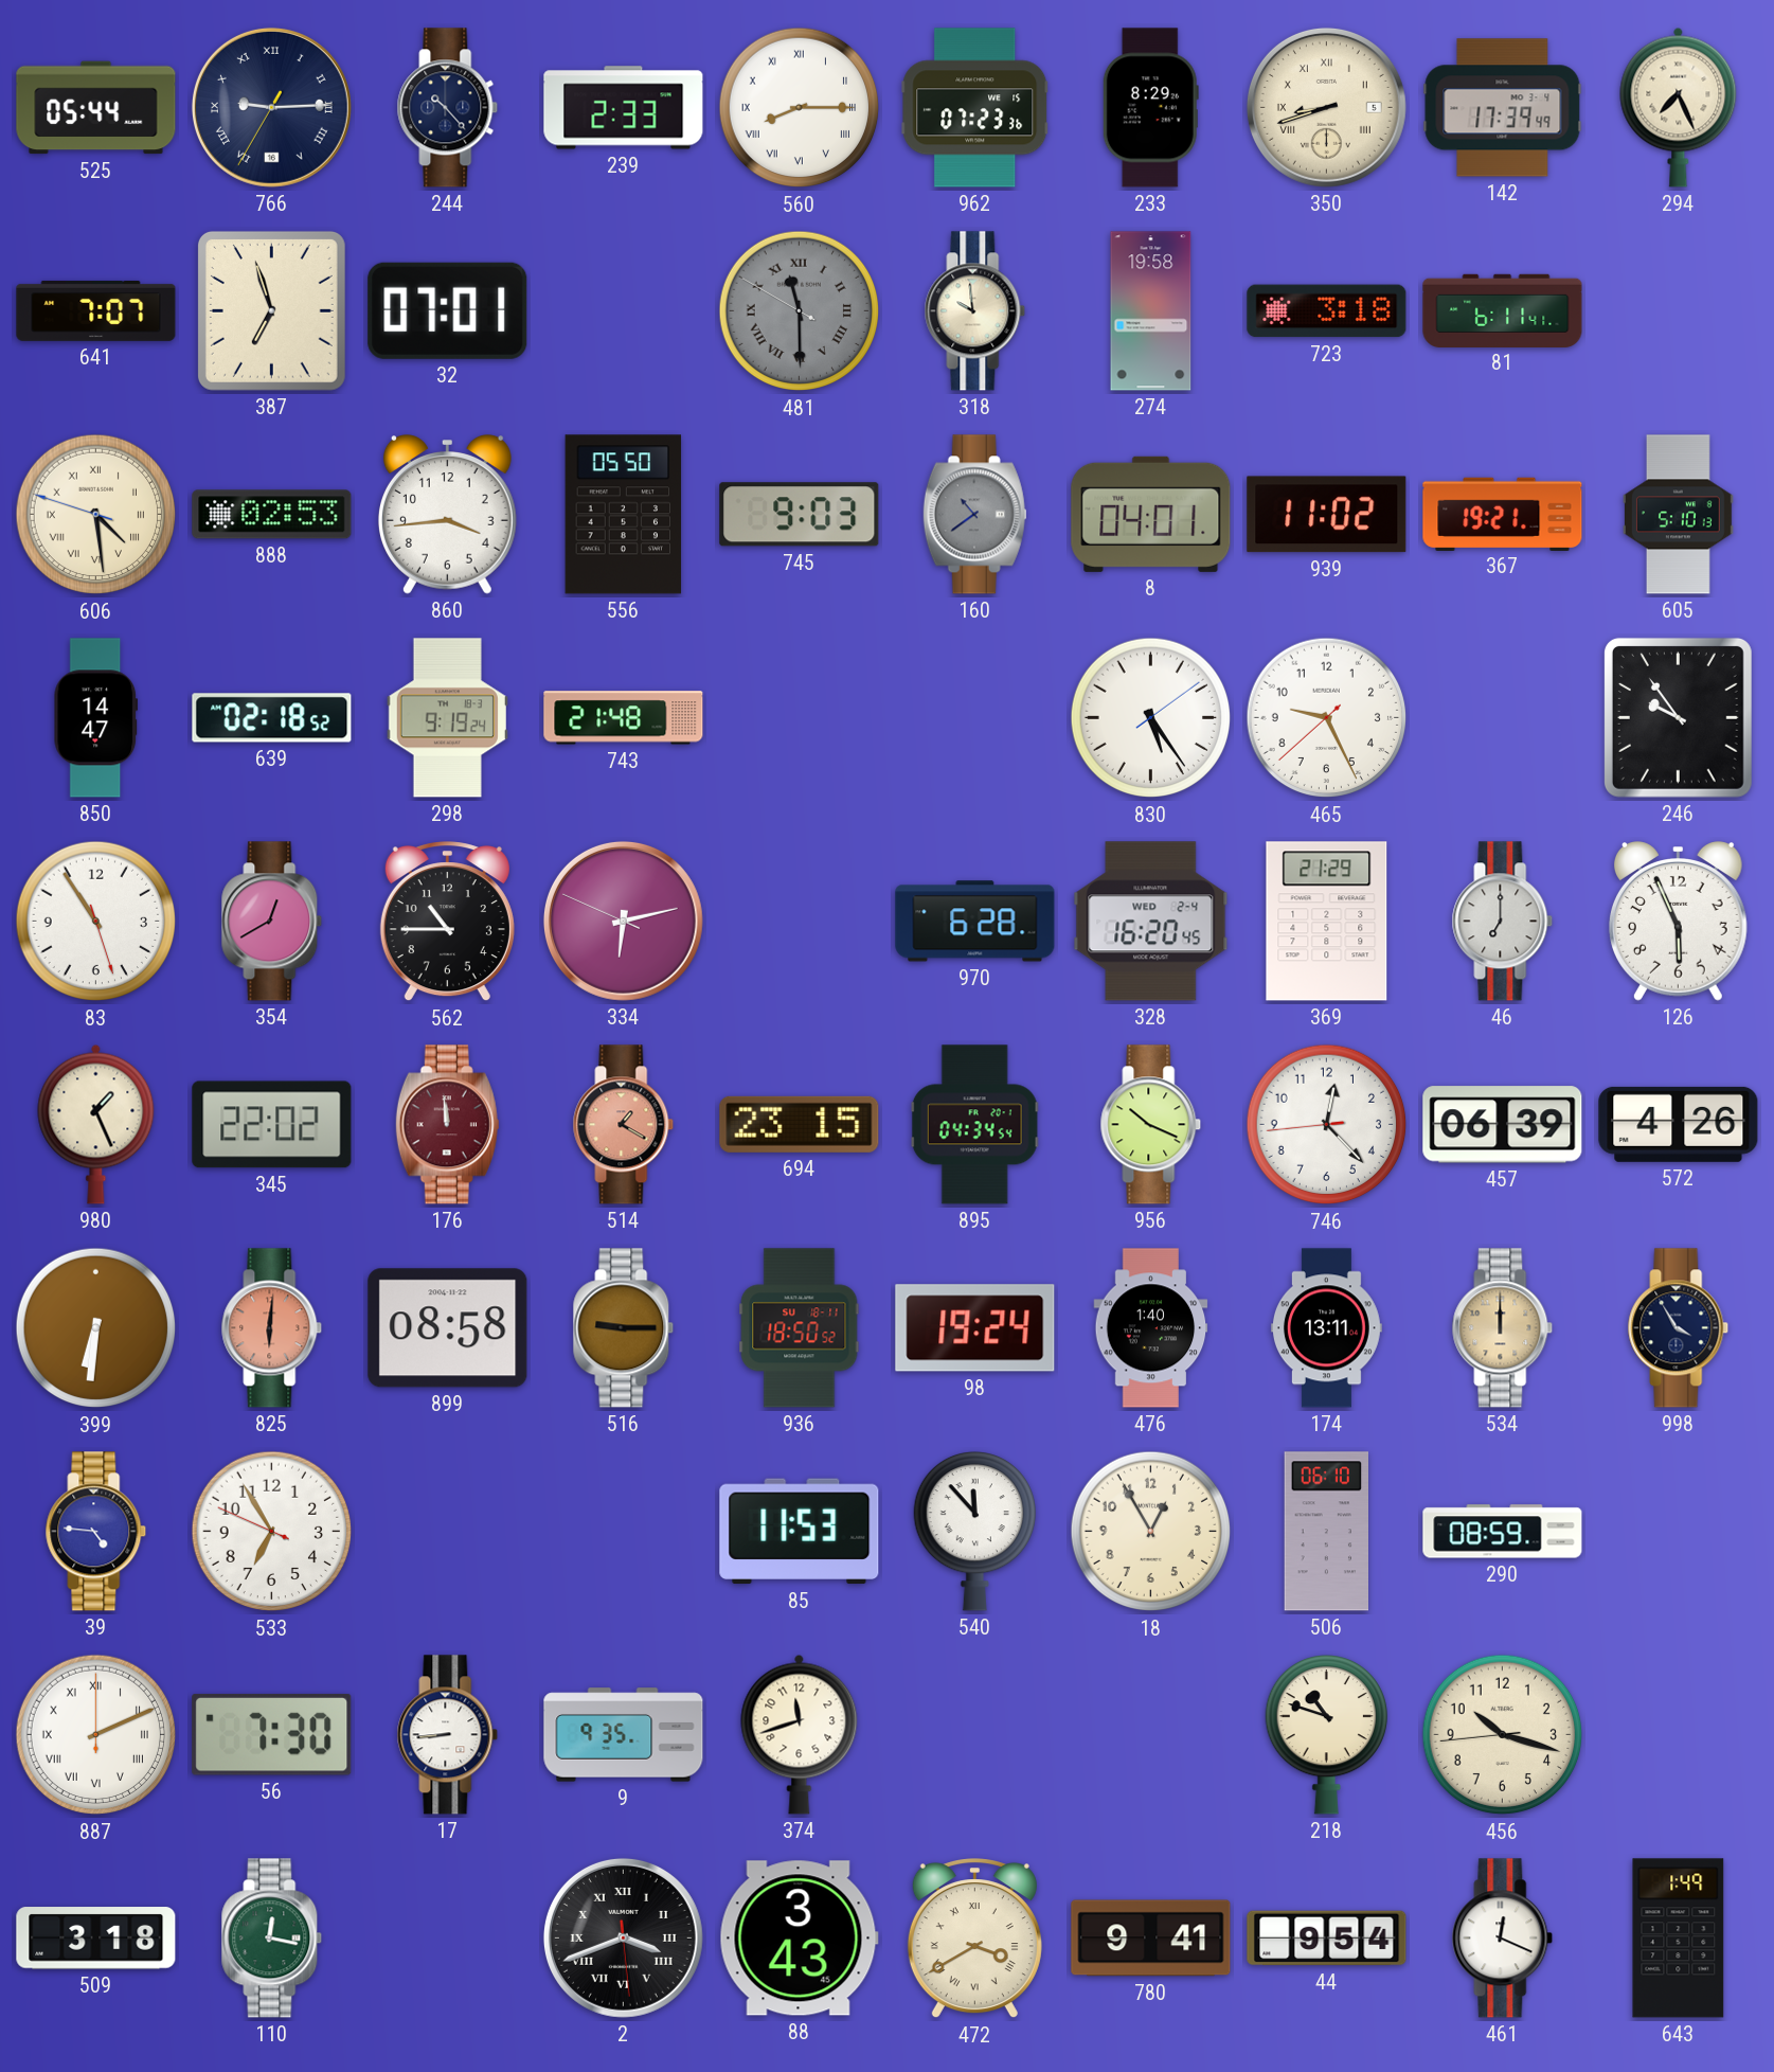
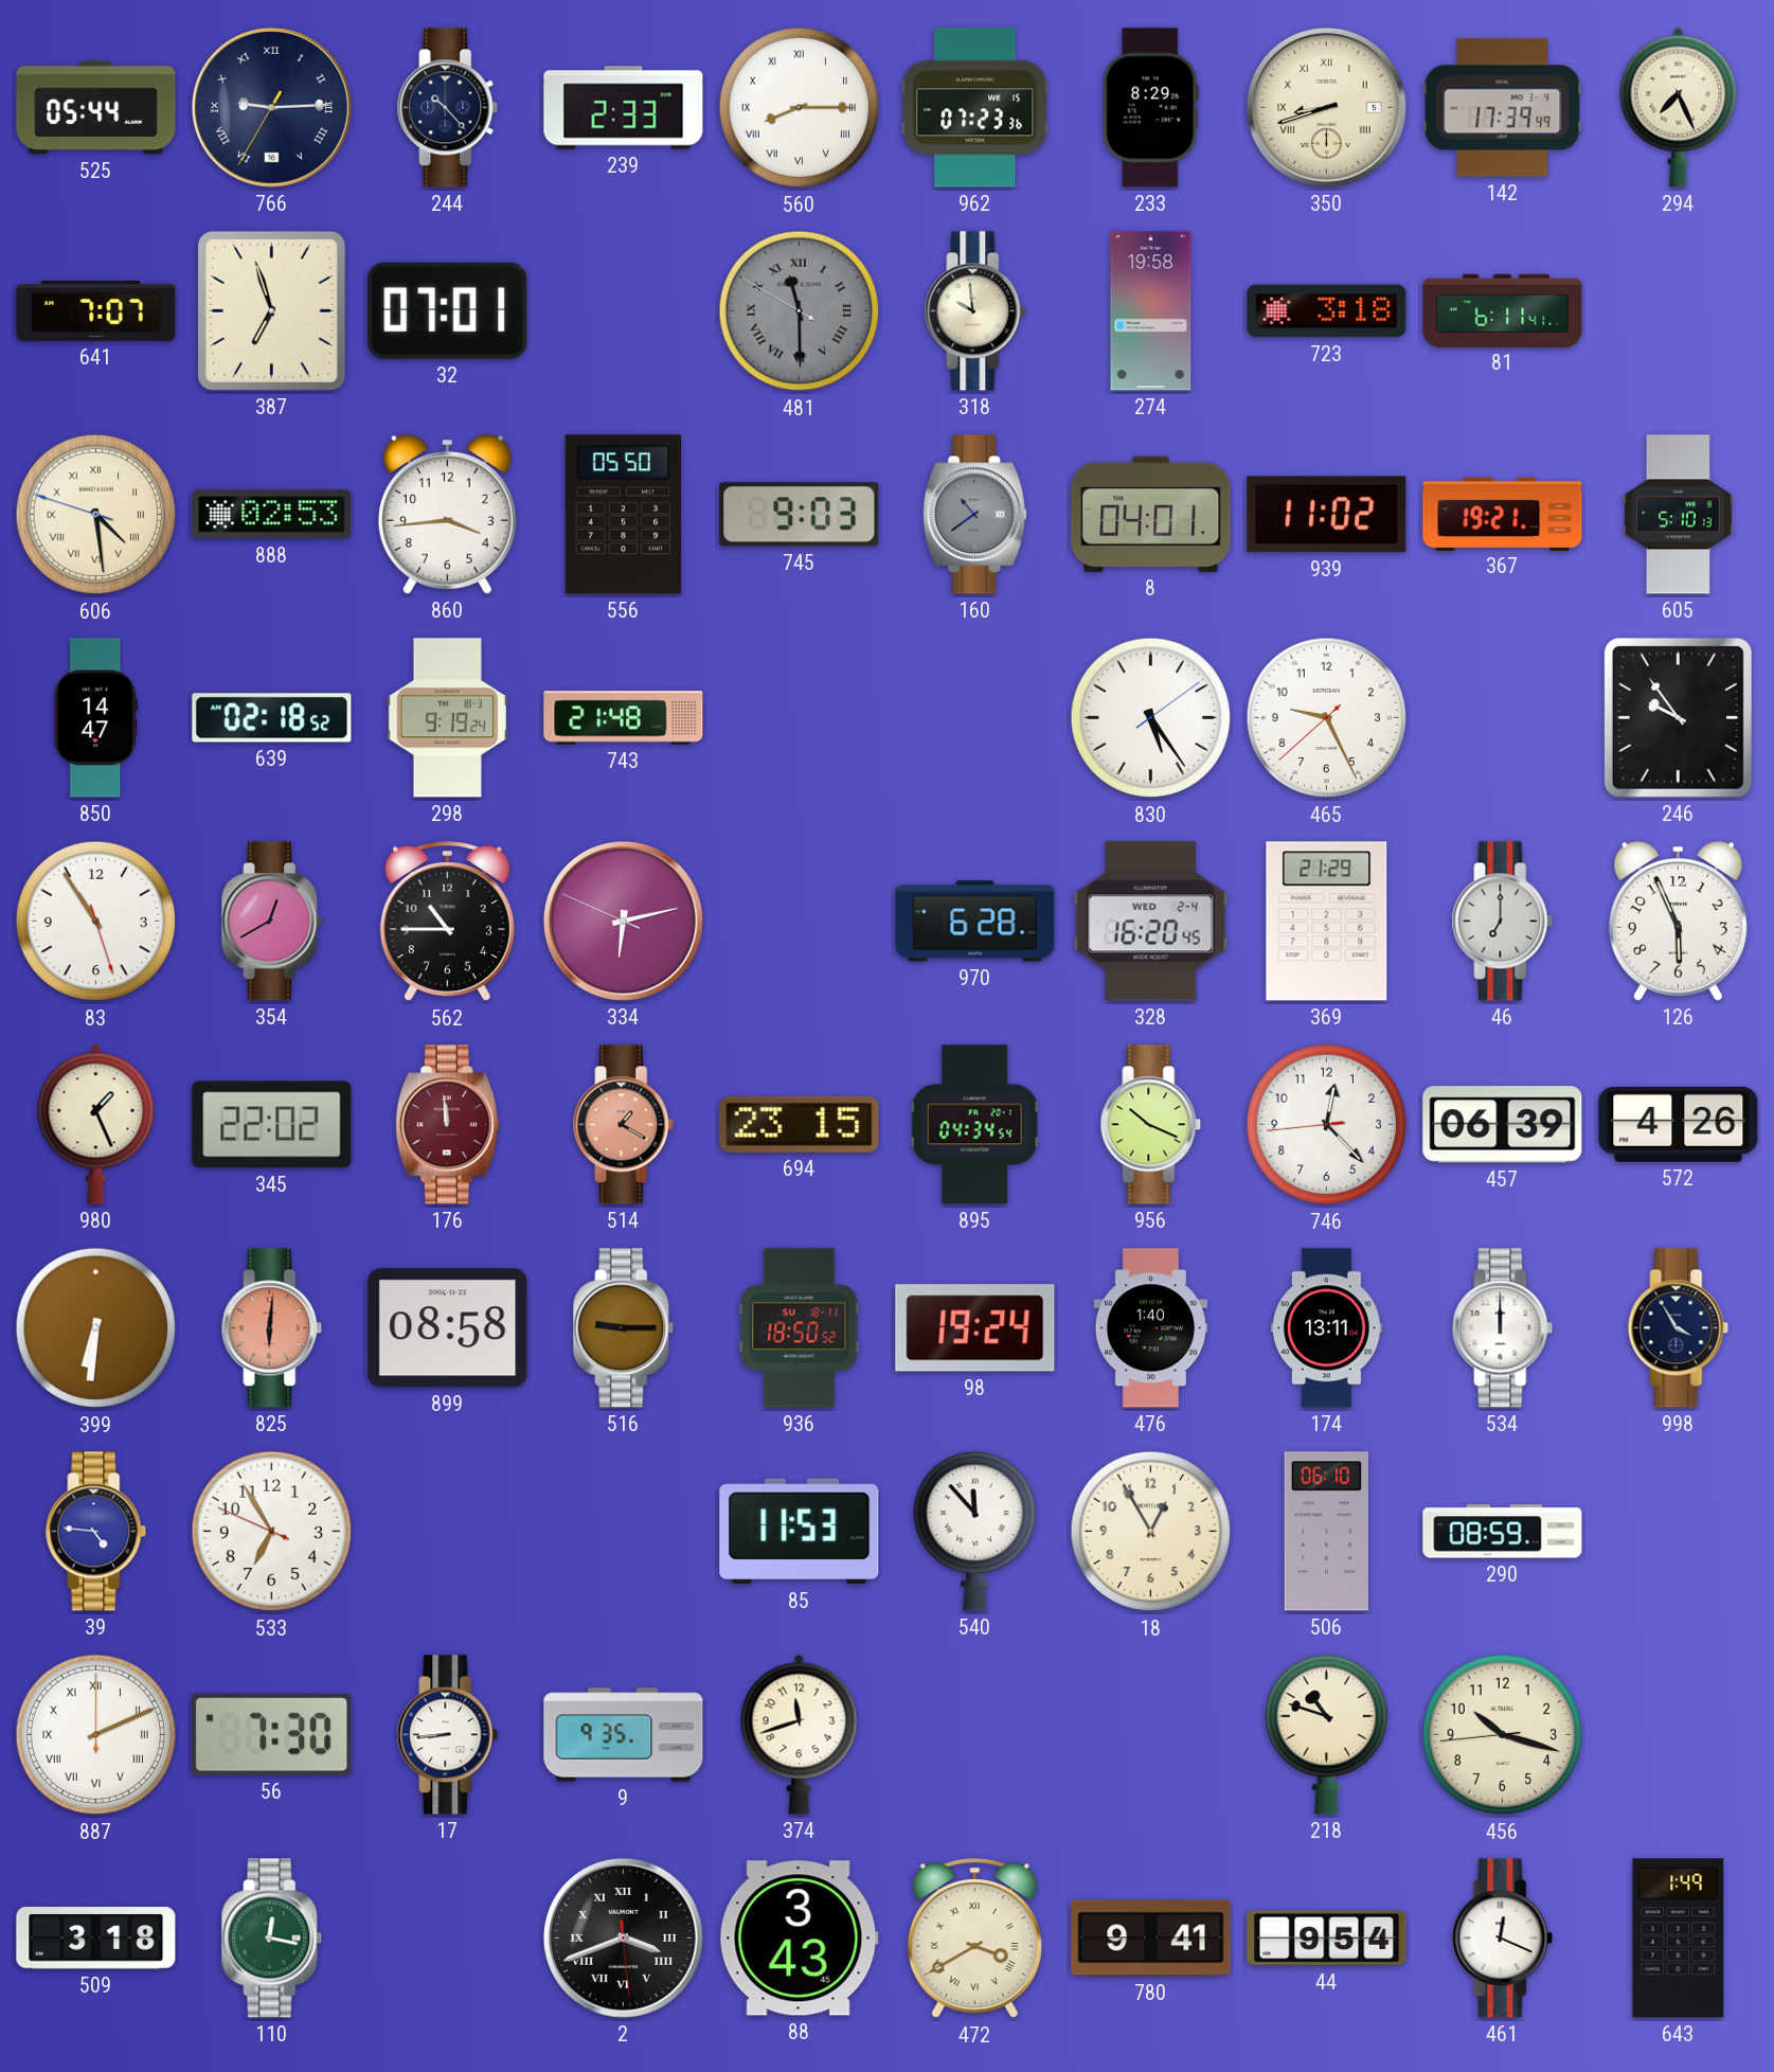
534 dial: champagne -> white (1503, 1328)
